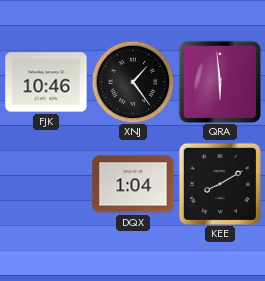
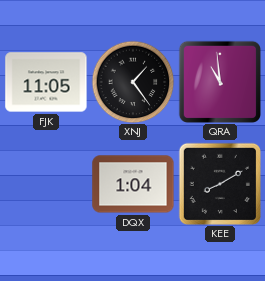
FJK: 10:46 -> 11:05 (46, 82)
QRA: 5:59 -> 10:59 (220, 82)
